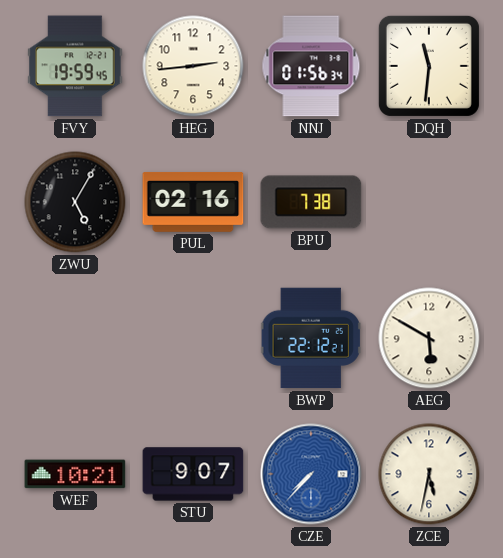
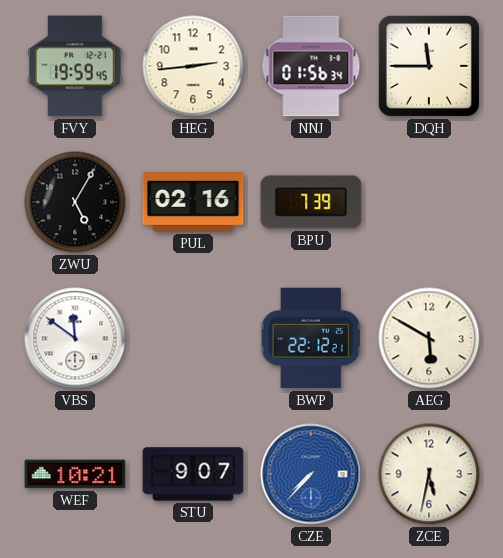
DQH: 11:31 -> 11:45 (429, 66)
BPU: 7:38 -> 7:39 (311, 202)
VBS: none -> 11:51 (75, 338)
